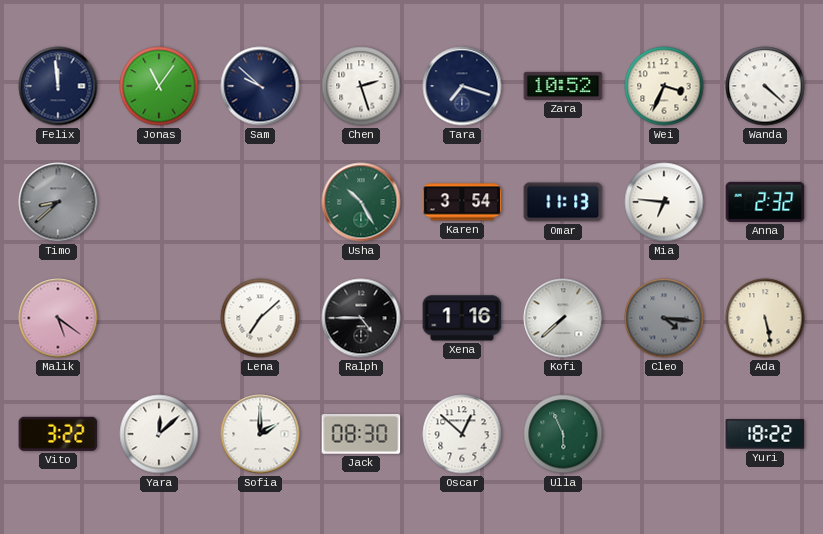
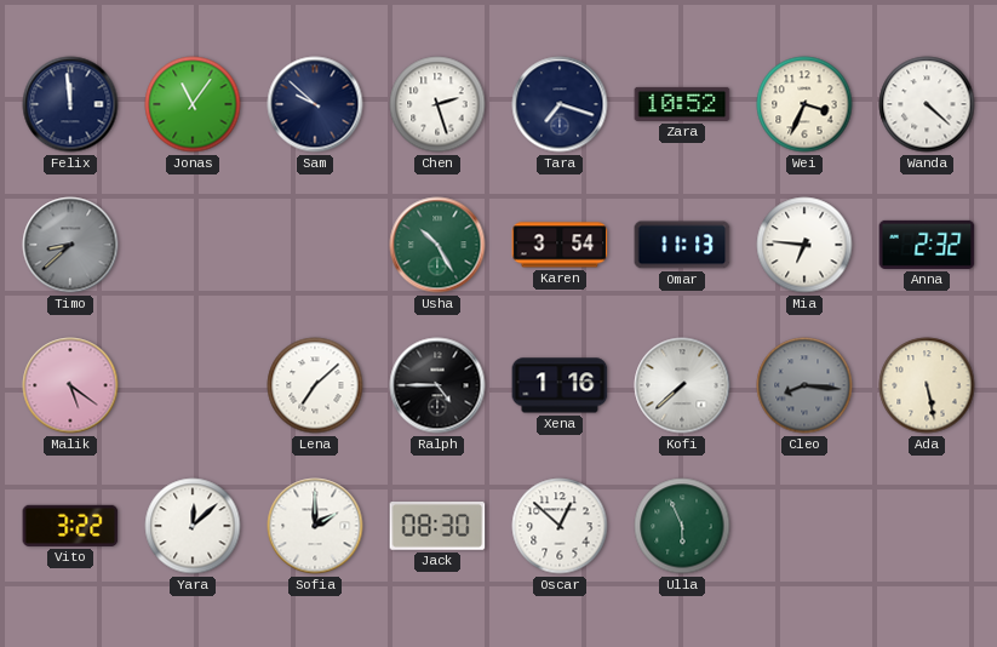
Cleo: 4:16 -> 8:16 (804, 385)
Yuri: 18:22 -> none (765, 434)
